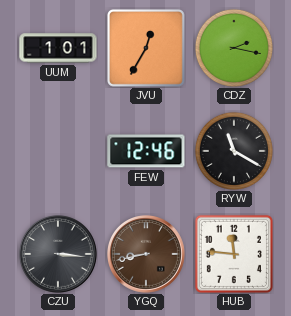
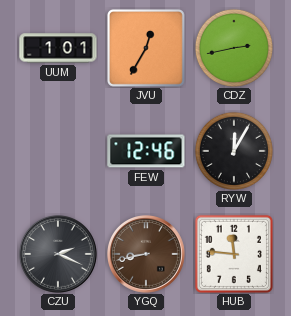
CDZ: 2:17 -> 2:43 (234, 48)
RYW: 11:20 -> 12:05 (234, 151)
CZU: 3:16 -> 2:19 (59, 255)
